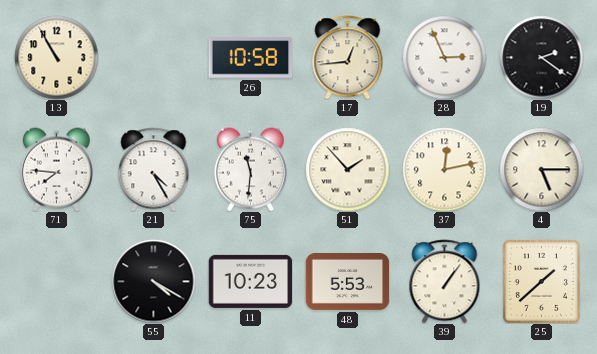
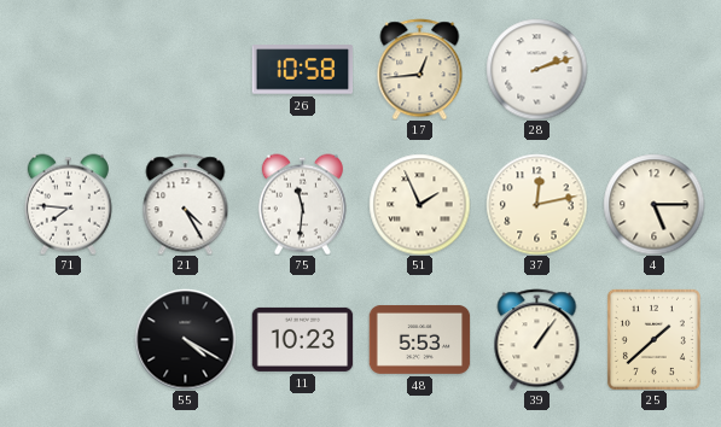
13: 10:55 -> none (56, 57)
28: 2:56 -> 2:12 (536, 69)
19: 2:21 -> none (541, 57)
51: 1:53 -> 1:56 (419, 204)
